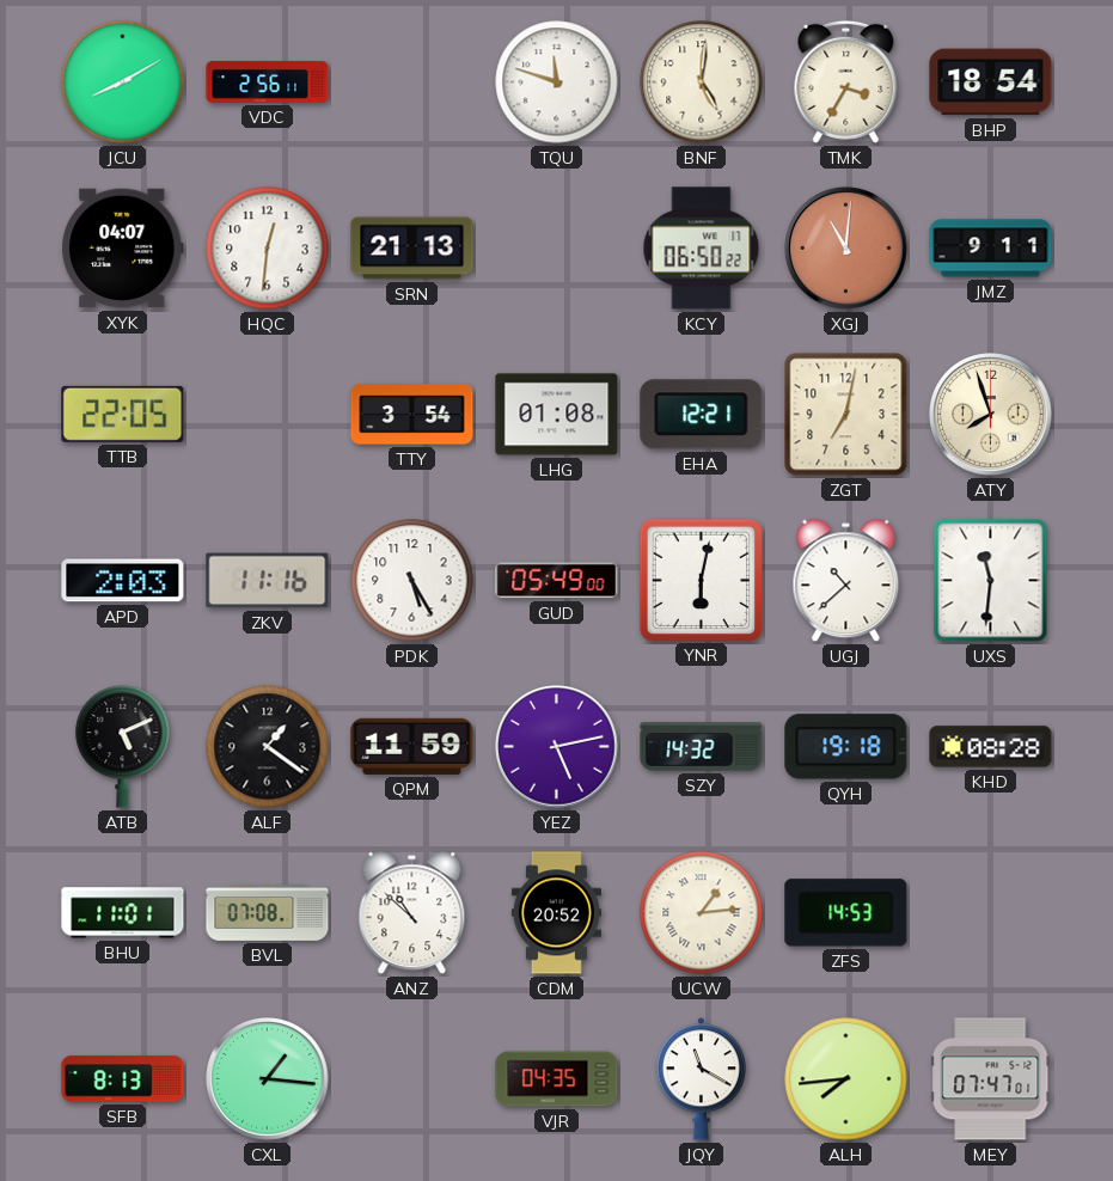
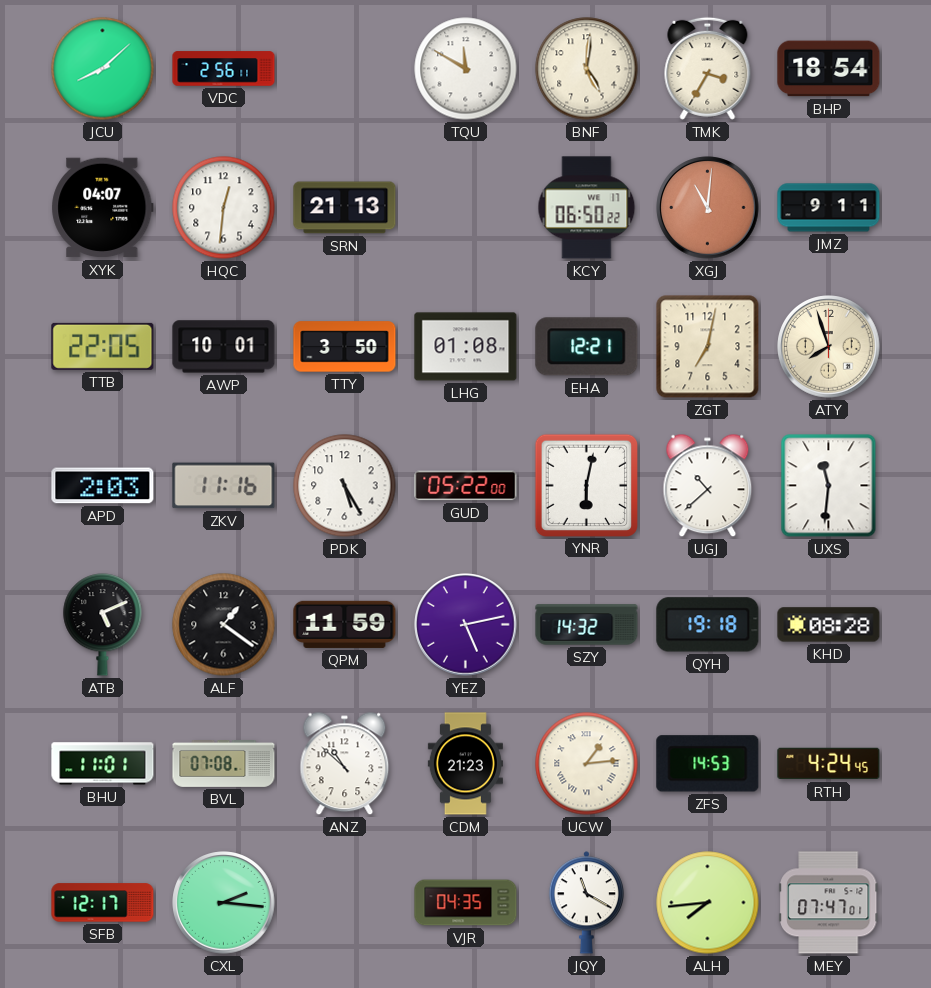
JCU: 8:10 -> 8:08 (103, 69)
TQU: 11:48 -> 11:50 (466, 69)
AWP: none -> 10:01 (224, 347)
TTY: 3:54 -> 3:50 (345, 347)
GUD: 05:49 -> 05:22 (466, 486)
CDM: 20:52 -> 21:23 (465, 764)
RTH: none -> 4:24 (829, 764)
SFB: 8:13 -> 12:17 (103, 903)
CXL: 1:16 -> 2:16 (224, 903)
